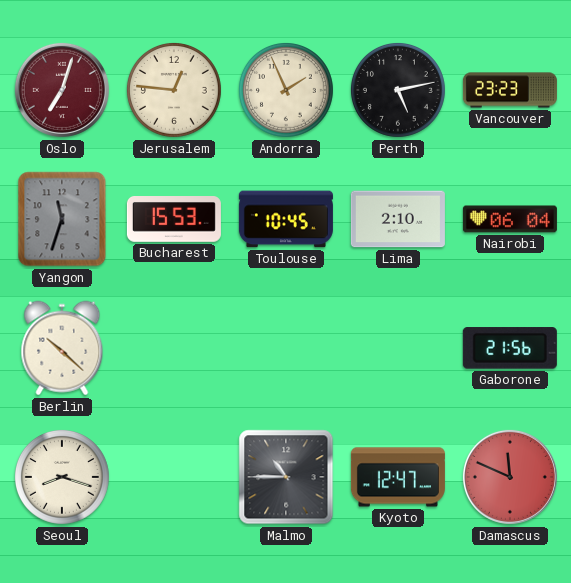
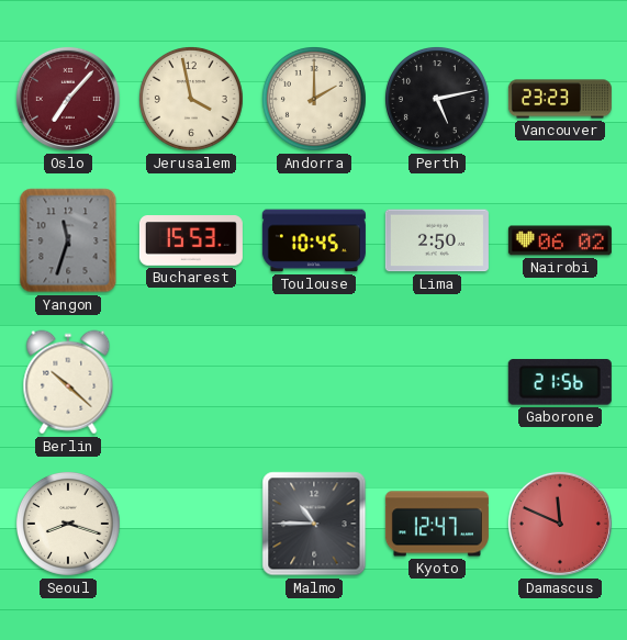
Oslo: 7:03 -> 7:07 (68, 99)
Jerusalem: 12:46 -> 3:58 (191, 99)
Andorra: 1:56 -> 2:00 (314, 99)
Lima: 2:10 -> 2:50 (437, 240)
Nairobi: 06:04 -> 06:02 (560, 240)
